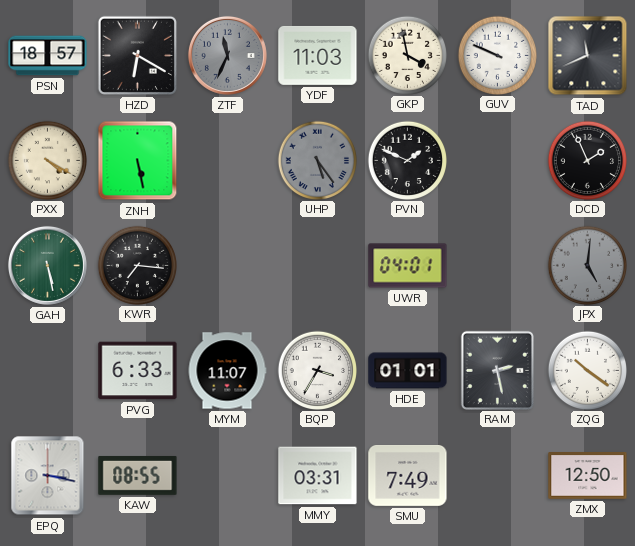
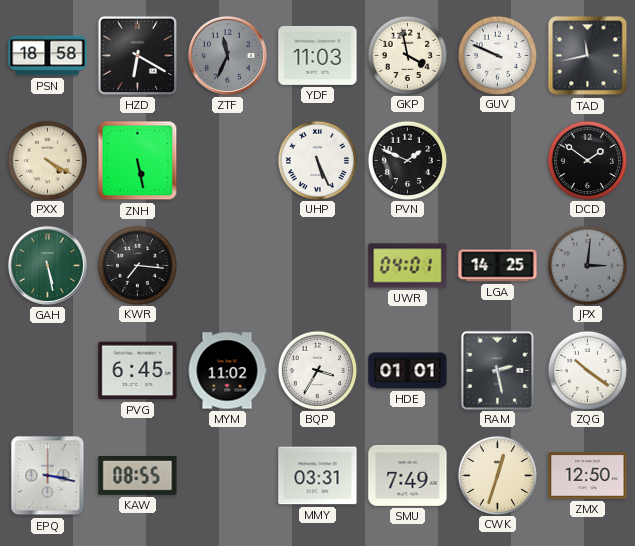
PSN: 18:57 -> 18:58 (48, 56)
TAD: 11:41 -> 11:43 (588, 56)
UHP: 5:24 -> 5:26 (317, 160)
UHP dial: grey -> white (317, 160)
DCD: 1:56 -> 1:51 (587, 160)
LGA: none -> 14:25 (498, 266)
JPX: 5:01 -> 3:01 (587, 265)
PVG: 6:33 -> 6:45 (138, 371)
MYM: 11:07 -> 11:02 (227, 371)
CWK: none -> 12:33 (497, 475)
